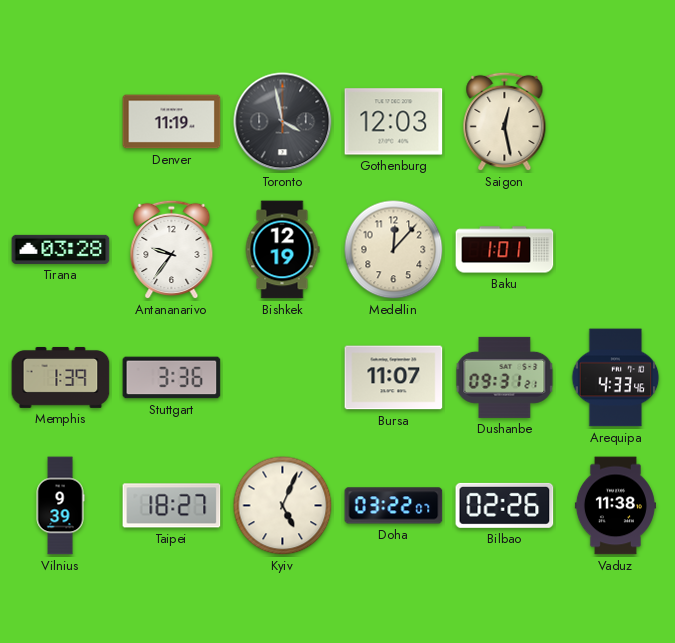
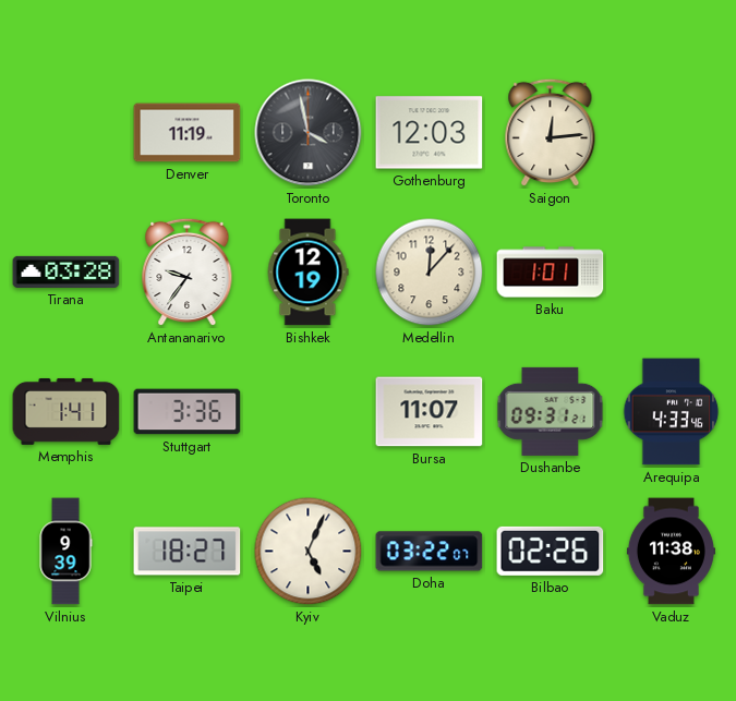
Saigon: 12:28 -> 12:14 (551, 133)
Memphis: 1:39 -> 1:41 (67, 411)
